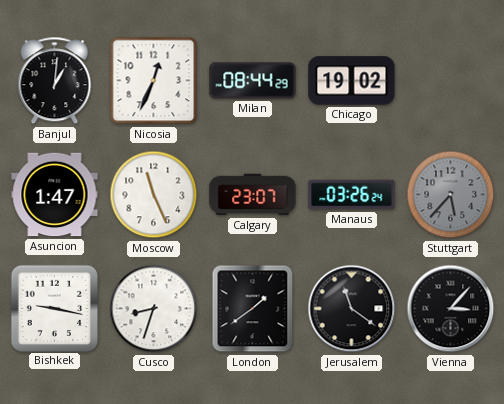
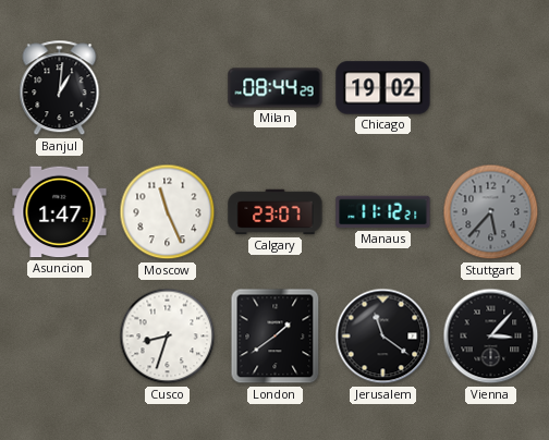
Nicosia: 12:34 -> none (154, 81)
Manaus: 03:26 -> 11:12 (383, 212)
Bishkek: 9:17 -> none (54, 308)
